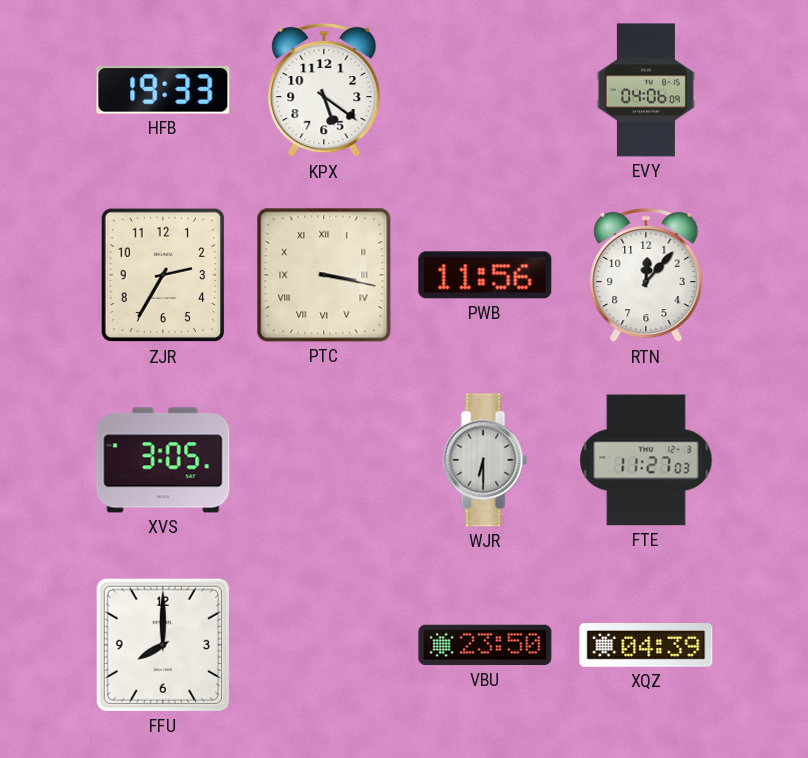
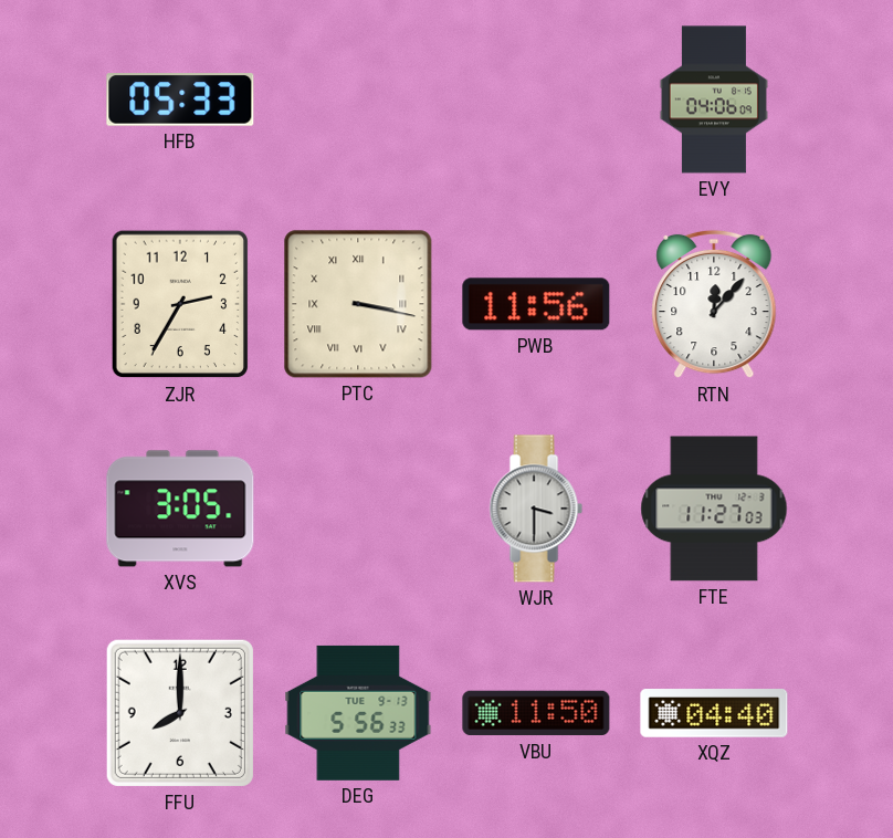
HFB: 19:33 -> 05:33 (180, 101)
KPX: 5:21 -> none (324, 90)
WJR: 6:30 -> 3:30 (536, 509)
DEG: none -> 5:56 (358, 713)
VBU: 23:50 -> 11:50 (536, 713)
XQZ: 04:39 -> 04:40 (714, 713)
